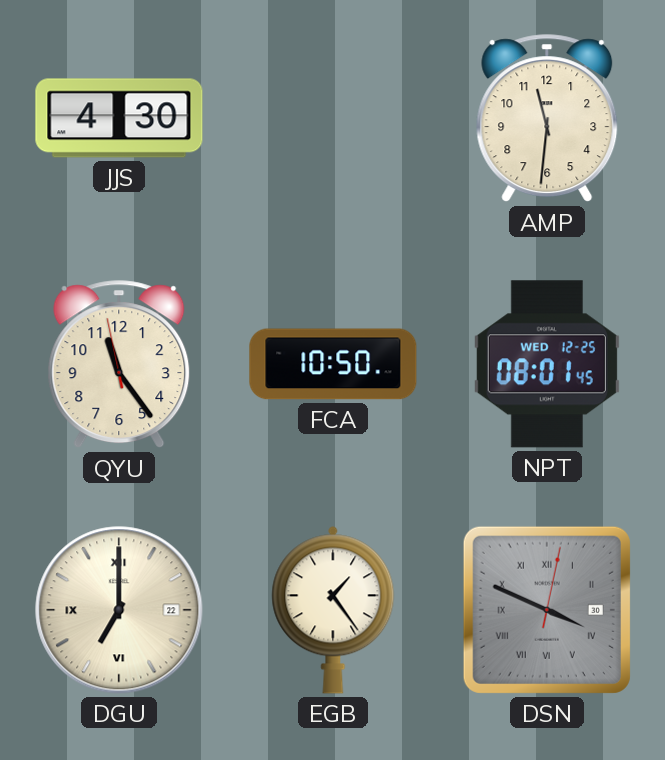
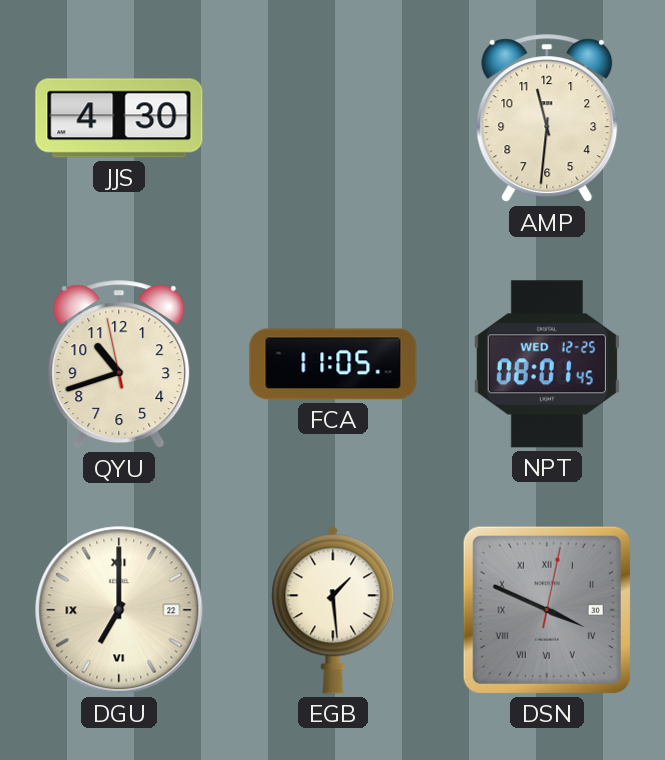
QYU: 11:23 -> 10:41 (119, 365)
FCA: 10:50 -> 11:05 (333, 364)
EGB: 1:24 -> 1:29 (333, 610)
